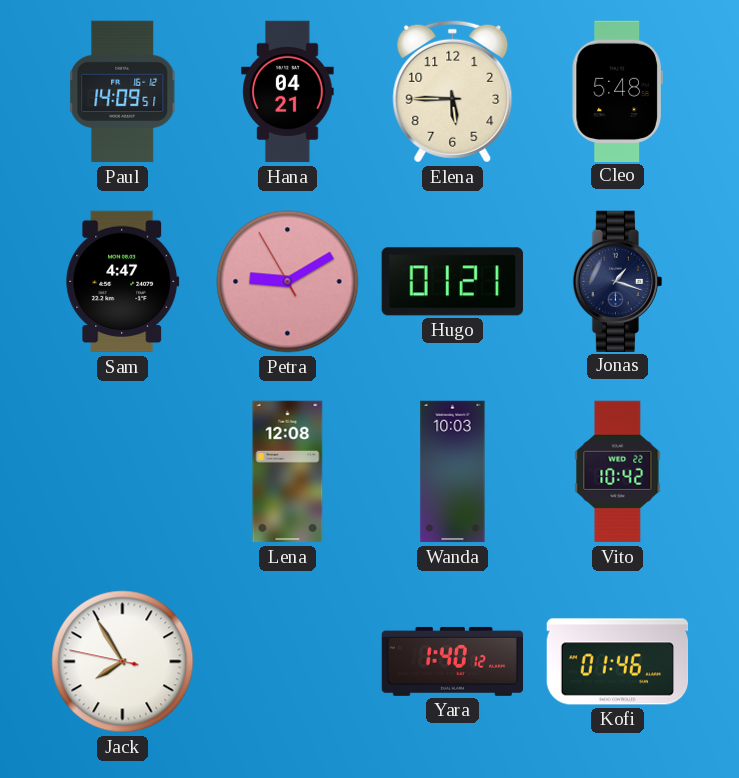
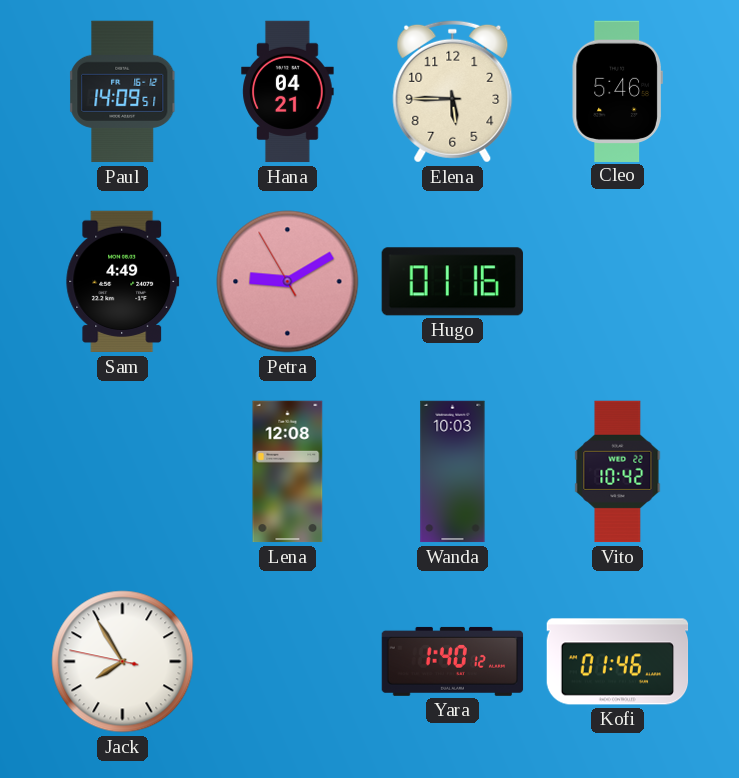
Cleo: 5:48 -> 5:46 (617, 91)
Sam: 4:47 -> 4:49 (123, 282)
Hugo: 01:21 -> 01:16 (452, 282)
Jonas: 1:18 -> none (618, 281)
